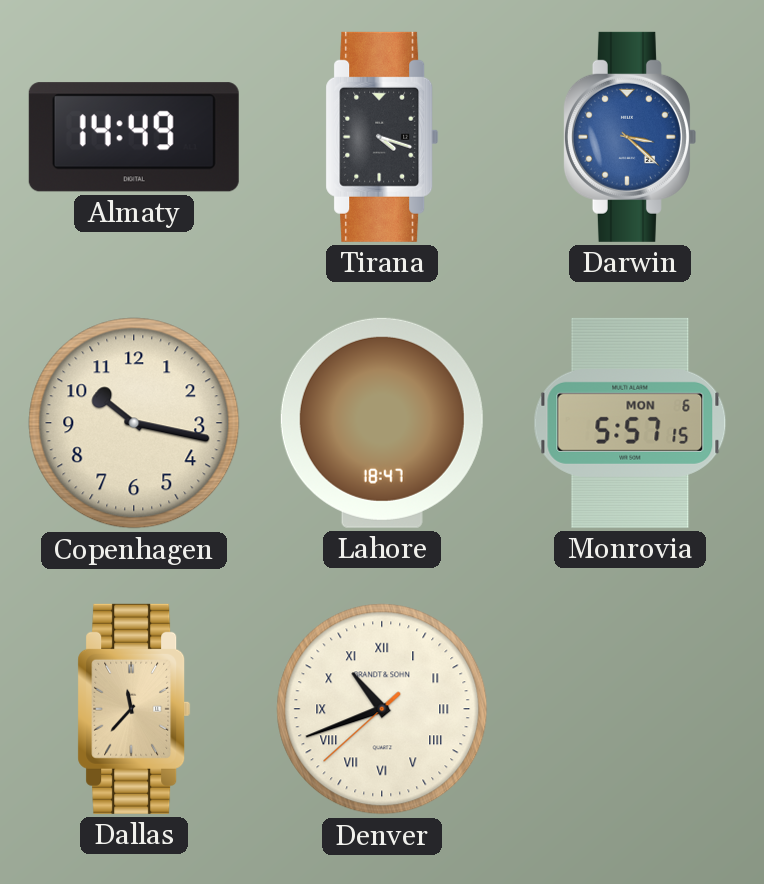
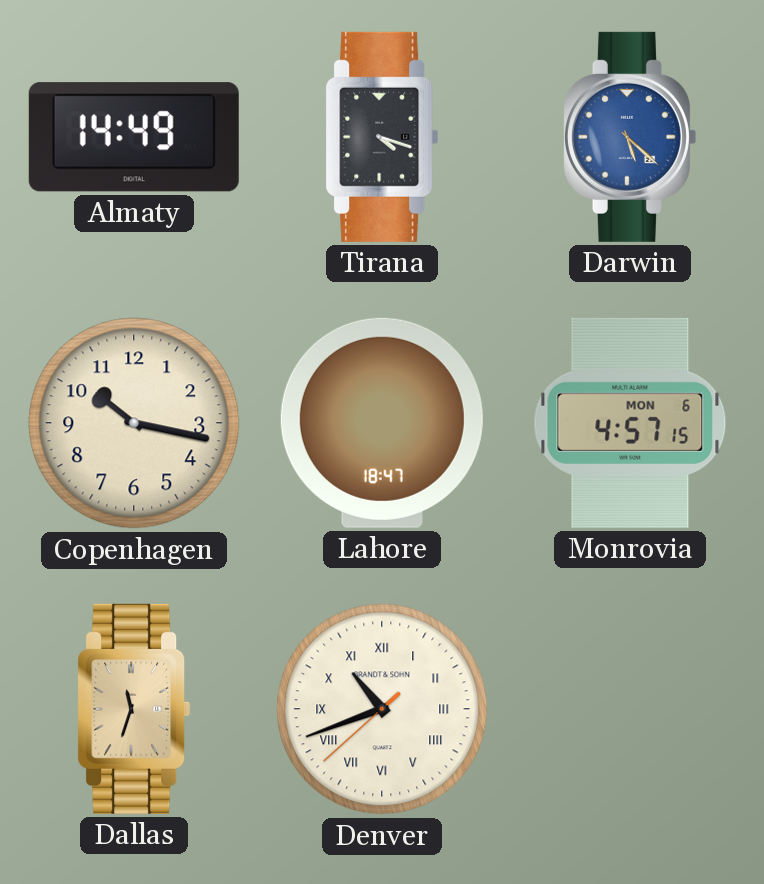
Darwin: 3:22 -> 5:22 (629, 137)
Monrovia: 5:57 -> 4:57 (630, 423)
Dallas: 11:37 -> 11:33 (134, 709)
